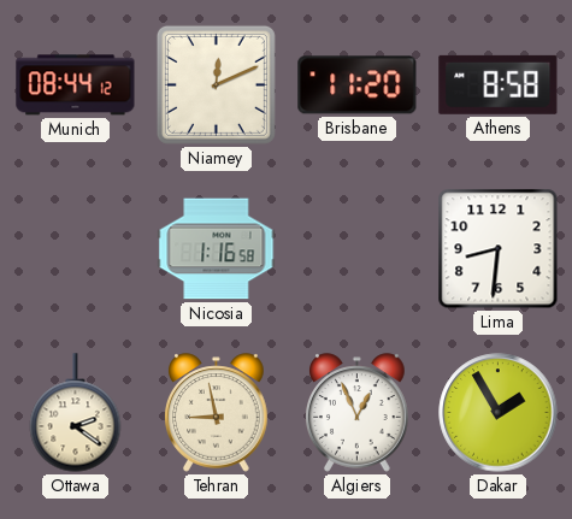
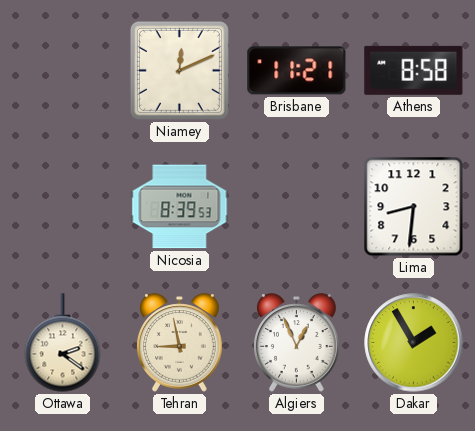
Munich: 08:44 -> none (76, 85)
Brisbane: 11:20 -> 11:21 (297, 71)
Nicosia: 1:16 -> 8:39 (180, 207)
